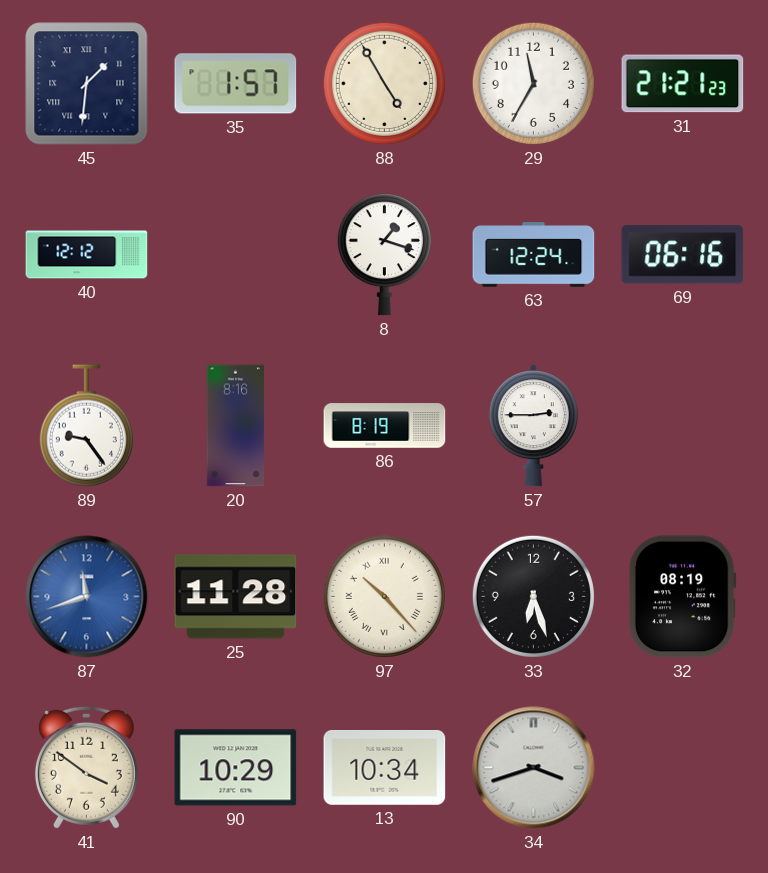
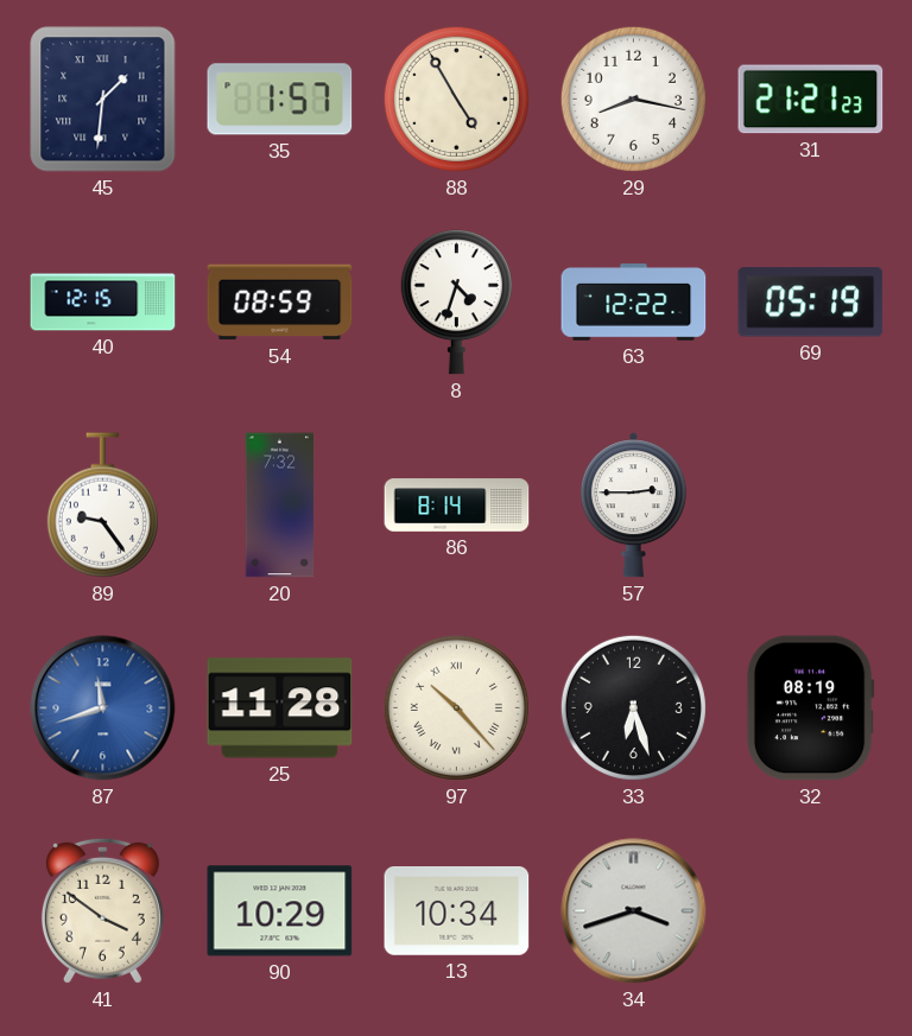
29: 11:35 -> 8:17 (633, 98)
40: 12:12 -> 12:15 (103, 303)
54: none -> 08:59 (280, 303)
8: 1:18 -> 4:33 (456, 303)
63: 12:24 -> 12:22 (634, 303)
69: 06:16 -> 05:19 (811, 303)
20: 8:16 -> 7:32 (280, 506)
86: 8:19 -> 8:14 (457, 506)
